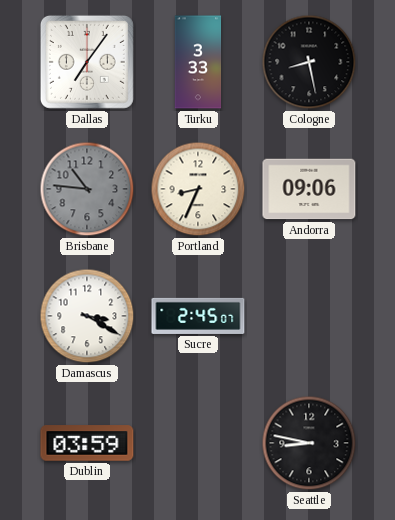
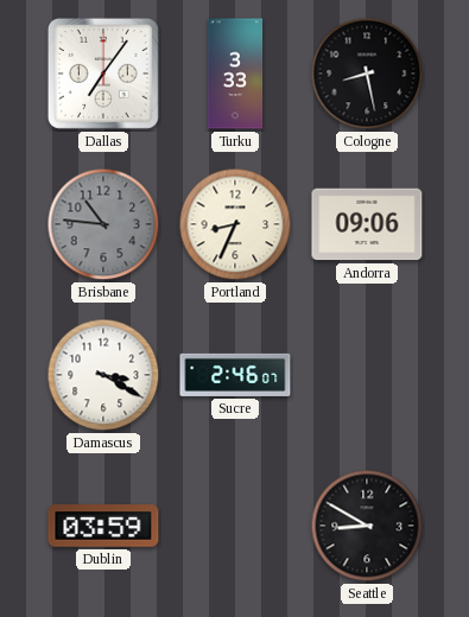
Sucre: 2:45 -> 2:46 (235, 375)
Seattle: 8:47 -> 8:50 (367, 526)
